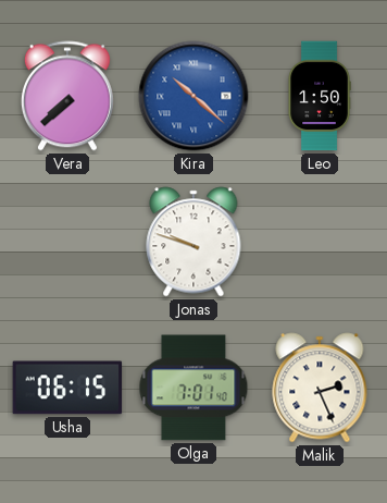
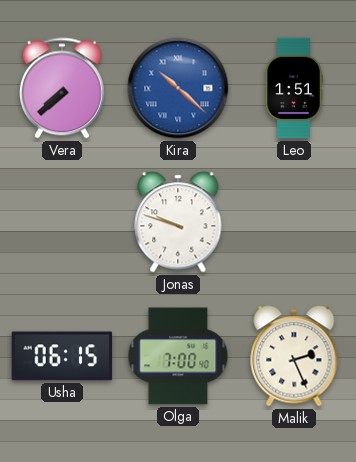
Leo: 1:50 -> 1:51 (294, 88)
Olga: 7:01 -> 7:00 (178, 356)
